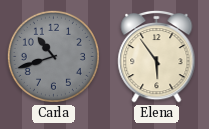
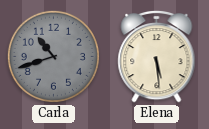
Elena: 5:54 -> 5:29 (157, 56)
